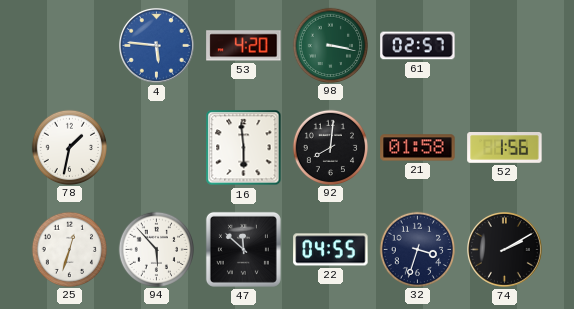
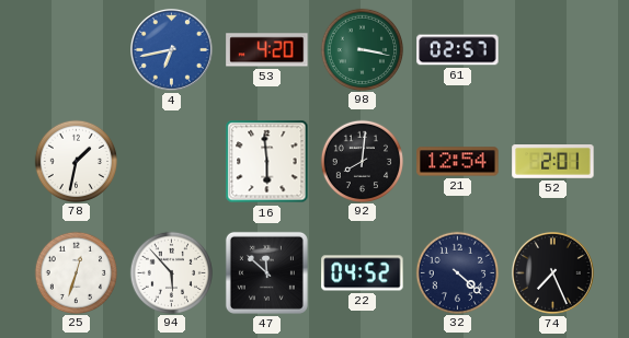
4: 5:46 -> 6:43 (172, 50)
21: 01:58 -> 12:54 (458, 162)
52: 1:56 -> 2:01 (553, 162)
22: 04:55 -> 04:52 (363, 273)
32: 3:33 -> 4:22 (457, 272)
74: 2:10 -> 7:26 (553, 273)
